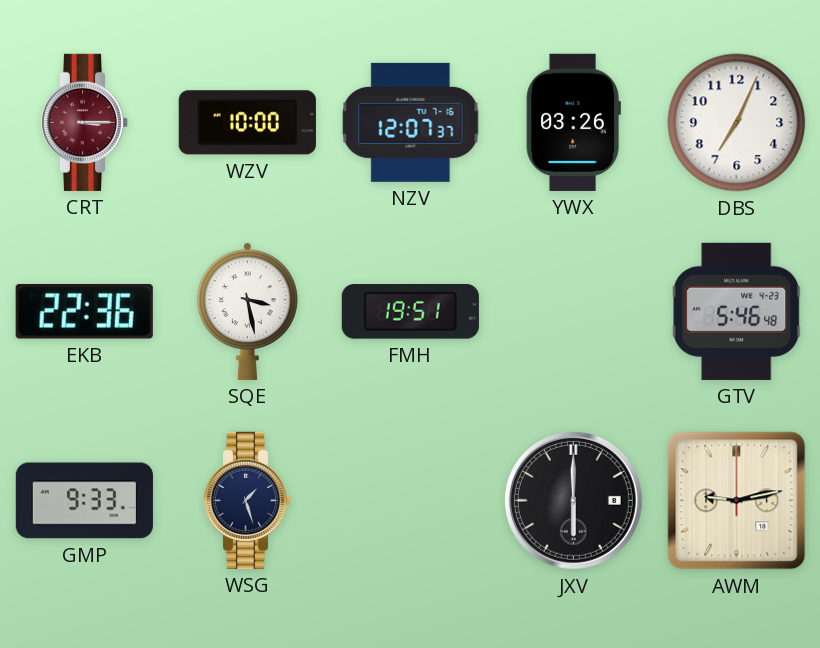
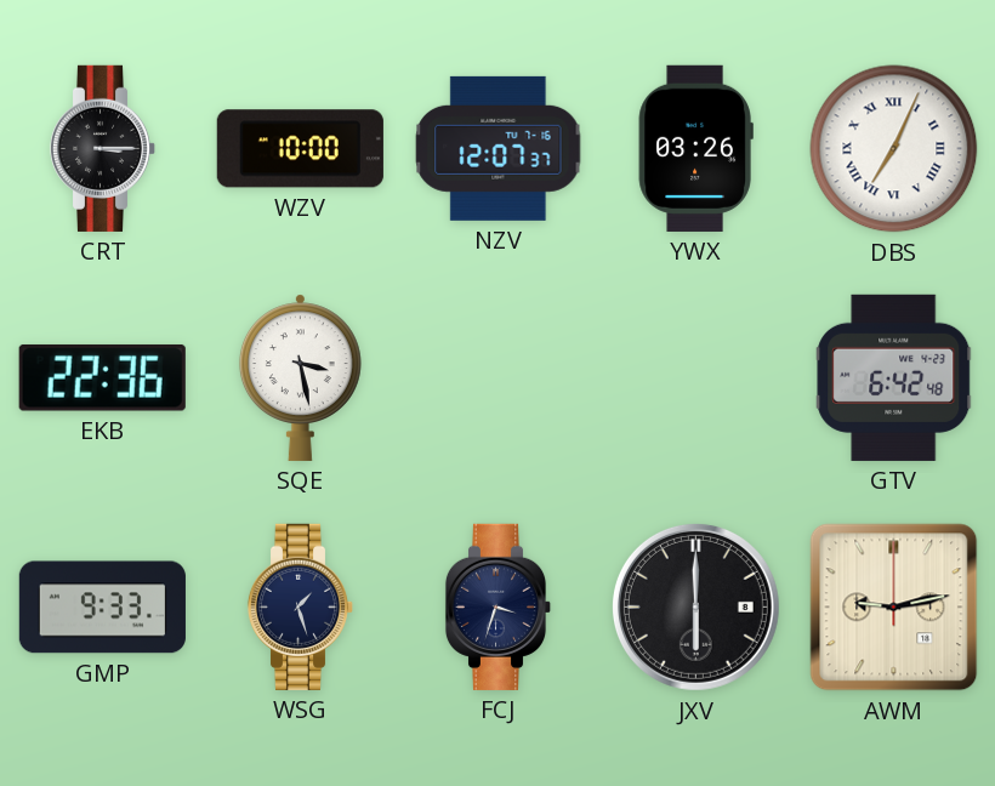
CRT dial: burgundy -> black (103, 148)
DBS numerals: Arabic -> Roman (894, 149)
FMH: 19:51 -> none (410, 312)
GTV: 5:46 -> 6:42 (894, 377)
FCJ: none -> 3:33 (499, 606)
